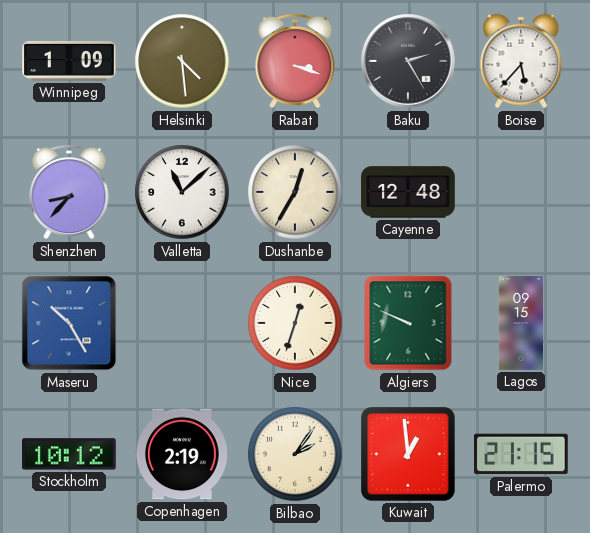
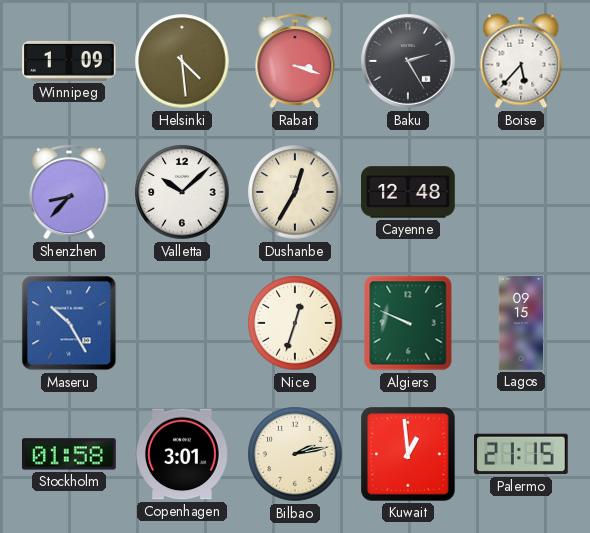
Valletta: 11:08 -> 10:08 (182, 192)
Stockholm: 10:12 -> 01:58 (70, 454)
Copenhagen: 2:19 -> 3:01 (182, 454)
Bilbao: 2:06 -> 2:13 (295, 454)
